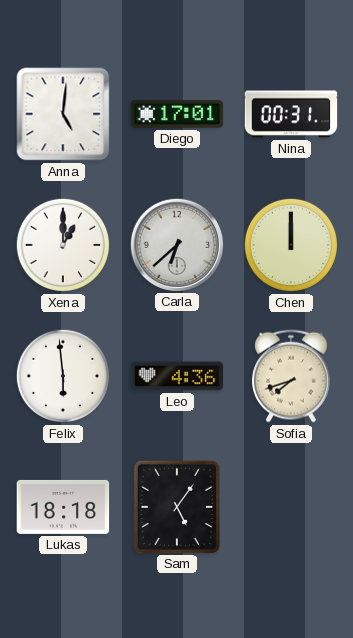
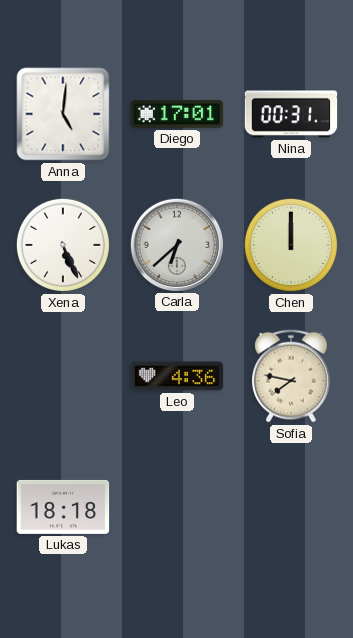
Xena: 1:00 -> 5:26 (63, 245)
Felix: 5:59 -> none (63, 376)
Sofia: 7:42 -> 7:47 (292, 376)
Sam: 5:06 -> none (176, 506)
